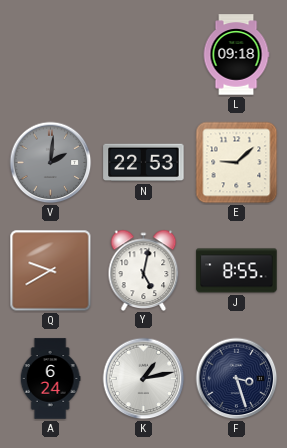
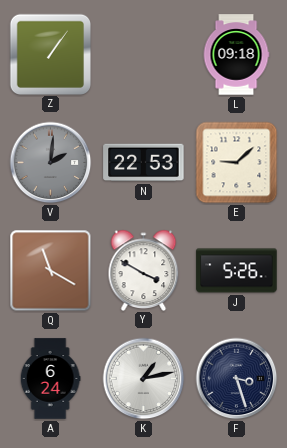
Z: none -> 1:06 (50, 54)
Q: 9:40 -> 11:20 (51, 271)
Y: 5:02 -> 3:50 (144, 270)
J: 8:55 -> 5:26 (237, 271)
